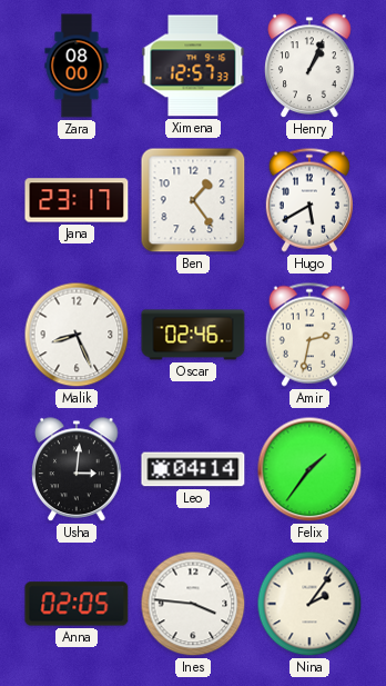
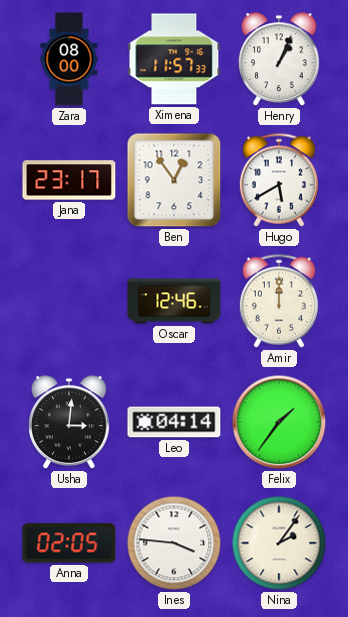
Ximena: 12:57 -> 11:57 (174, 59)
Ben: 1:24 -> 12:54 (174, 180)
Malik: 8:26 -> none (77, 335)
Oscar: 02:46 -> 12:46 (174, 301)
Amir: 2:32 -> 12:00 (279, 301)
